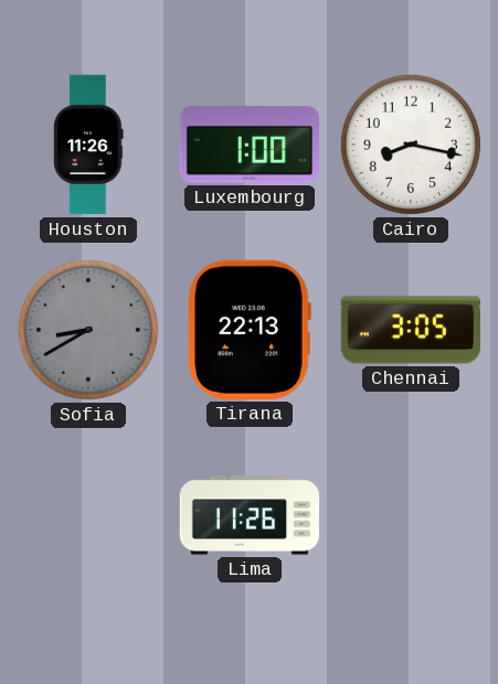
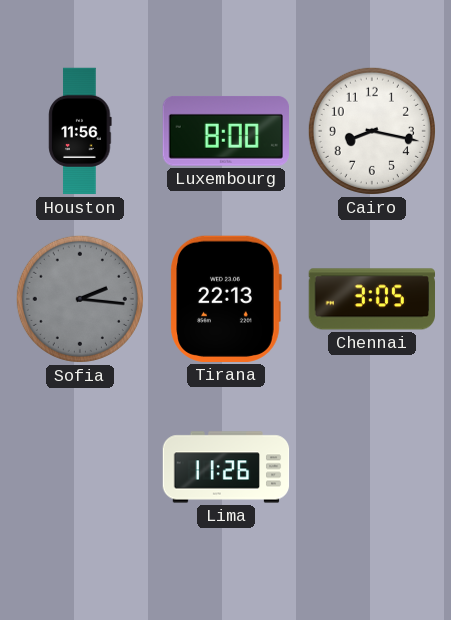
Houston: 11:26 -> 11:56 (80, 131)
Luxembourg: 1:00 -> 8:00 (226, 131)
Sofia: 8:40 -> 2:16 (80, 299)
